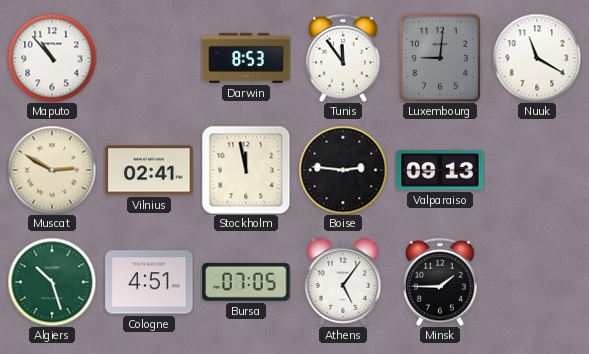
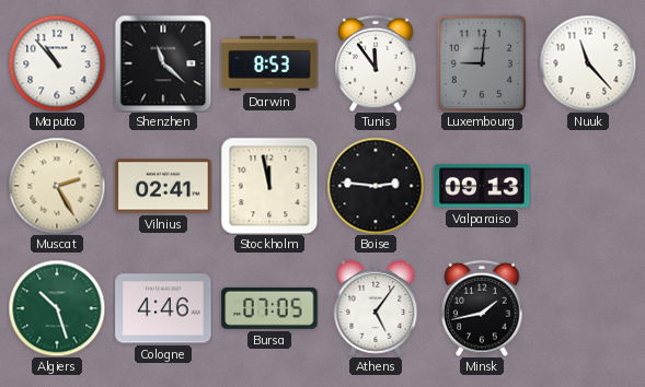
Shenzhen: none -> 11:22 (163, 63)
Nuuk: 11:20 -> 11:23 (588, 63)
Muscat: 2:50 -> 2:25 (57, 186)
Cologne: 4:51 -> 4:46 (163, 308)
Minsk: 1:45 -> 1:43 (482, 308)
